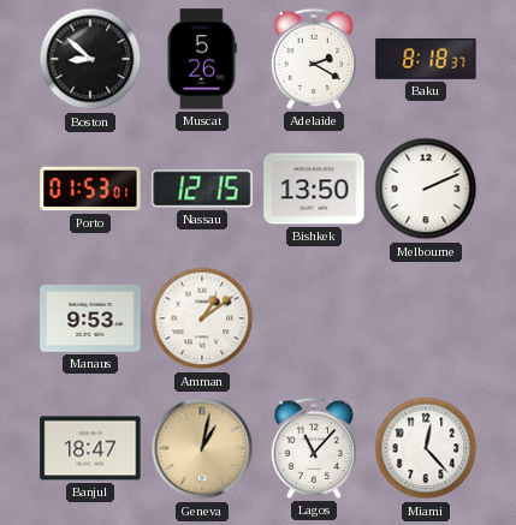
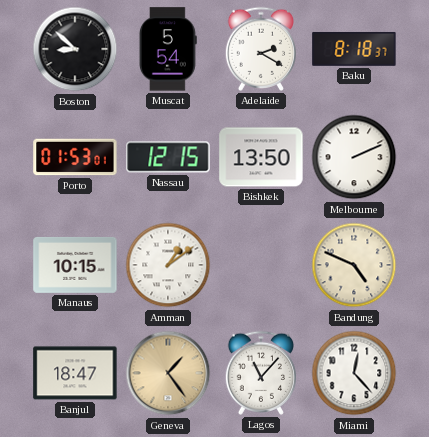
Muscat: 5:26 -> 5:54 (168, 49)
Manaus: 9:53 -> 10:15 (75, 265)
Bandung: none -> 4:49 (354, 265)
Geneva: 1:02 -> 1:24 (168, 373)
